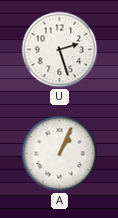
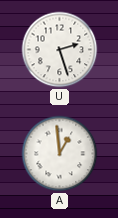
A: 1:04 -> 12:59 (60, 154)
